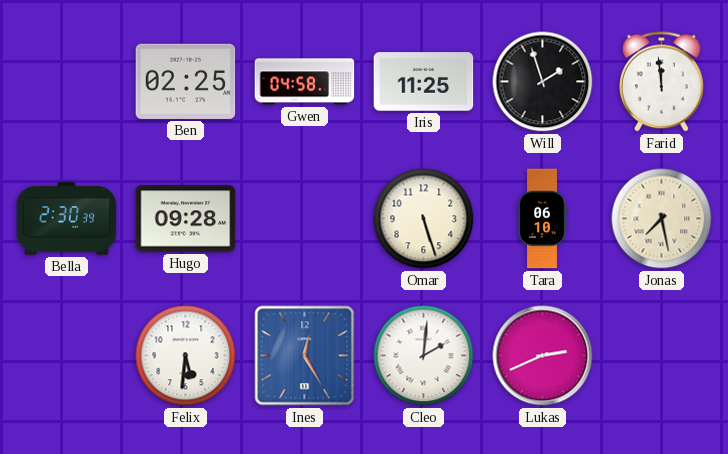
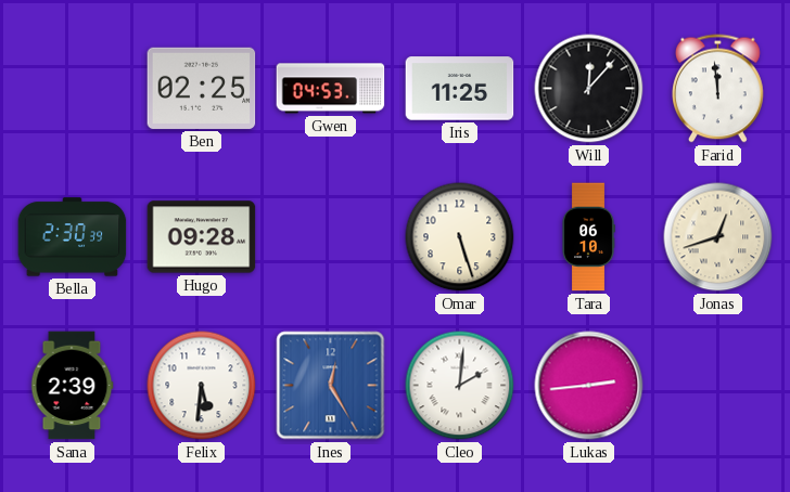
Gwen: 04:58 -> 04:53 (331, 89)
Will: 1:57 -> 12:07 (589, 89)
Jonas: 7:28 -> 12:42 (718, 237)
Sana: none -> 2:39 (72, 386)
Lukas: 2:41 -> 2:44 (589, 386)
